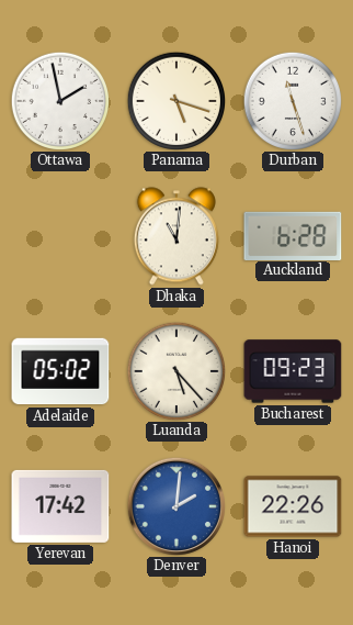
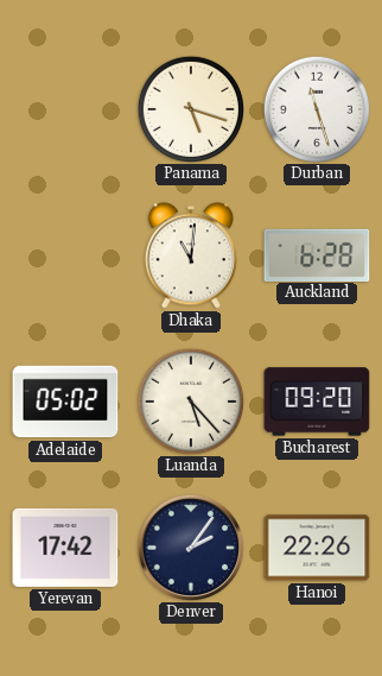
Ottawa: 1:58 -> none (59, 100)
Bucharest: 09:23 -> 09:20 (317, 402)
Denver: 2:01 -> 2:06 (190, 547)
Denver dial: blue -> navy (190, 547)
